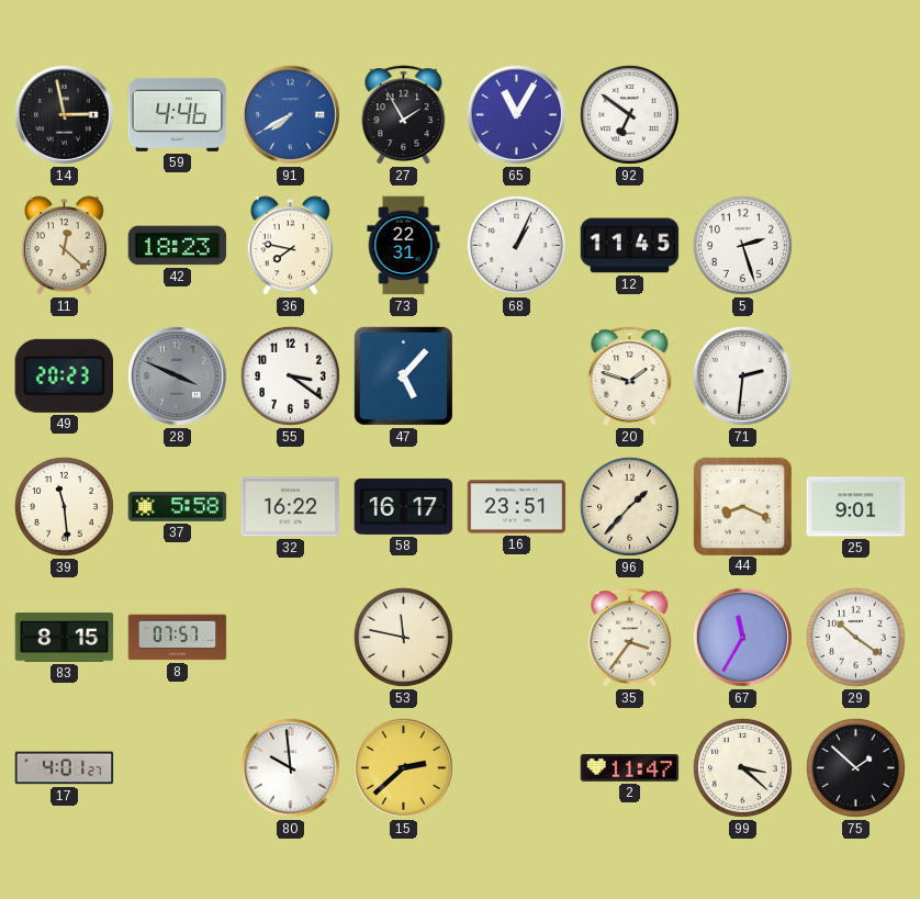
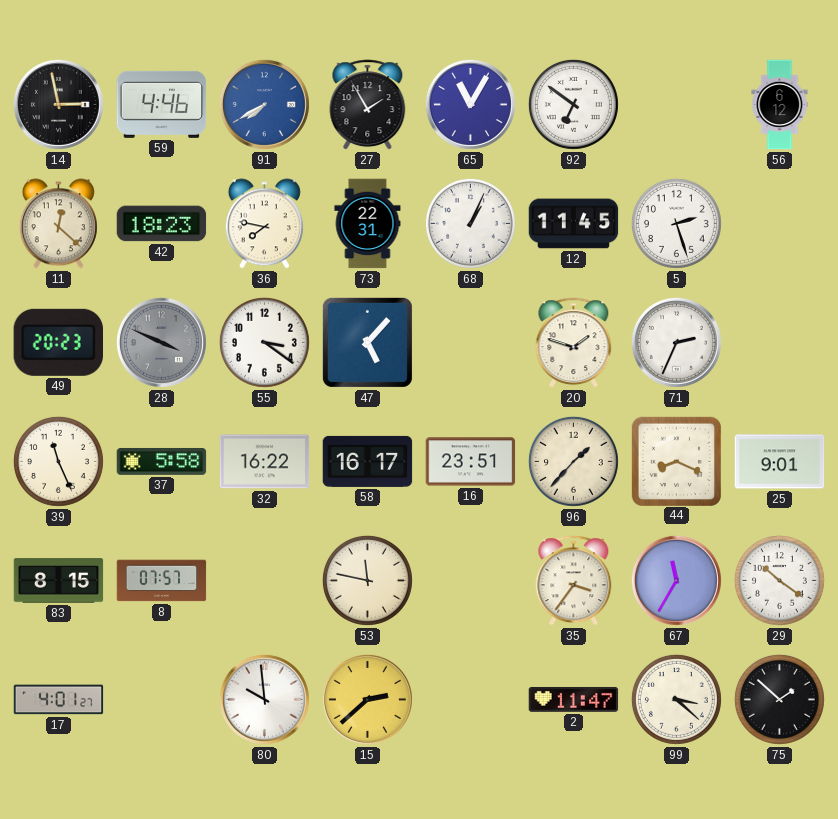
56: none -> 6:12 (780, 105)
71: 2:31 -> 2:34 (676, 342)
39: 11:29 -> 11:26 (58, 461)
